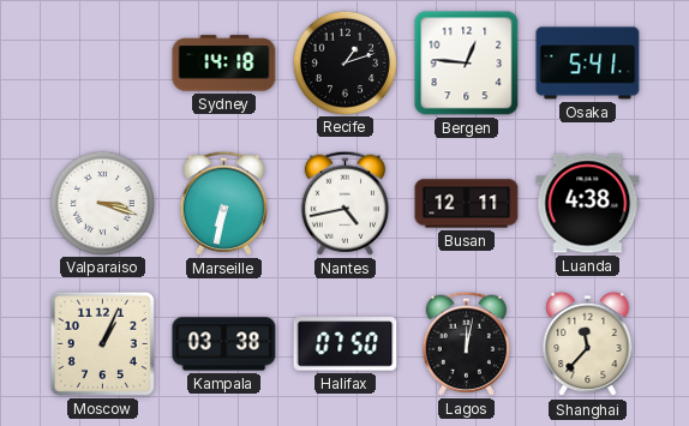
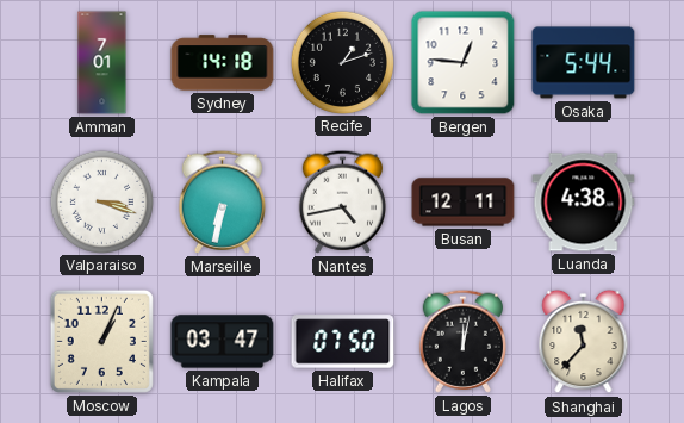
Amman: none -> 7:01 (102, 63)
Osaka: 5:41 -> 5:44 (584, 63)
Kampala: 03:38 -> 03:47 (223, 342)
